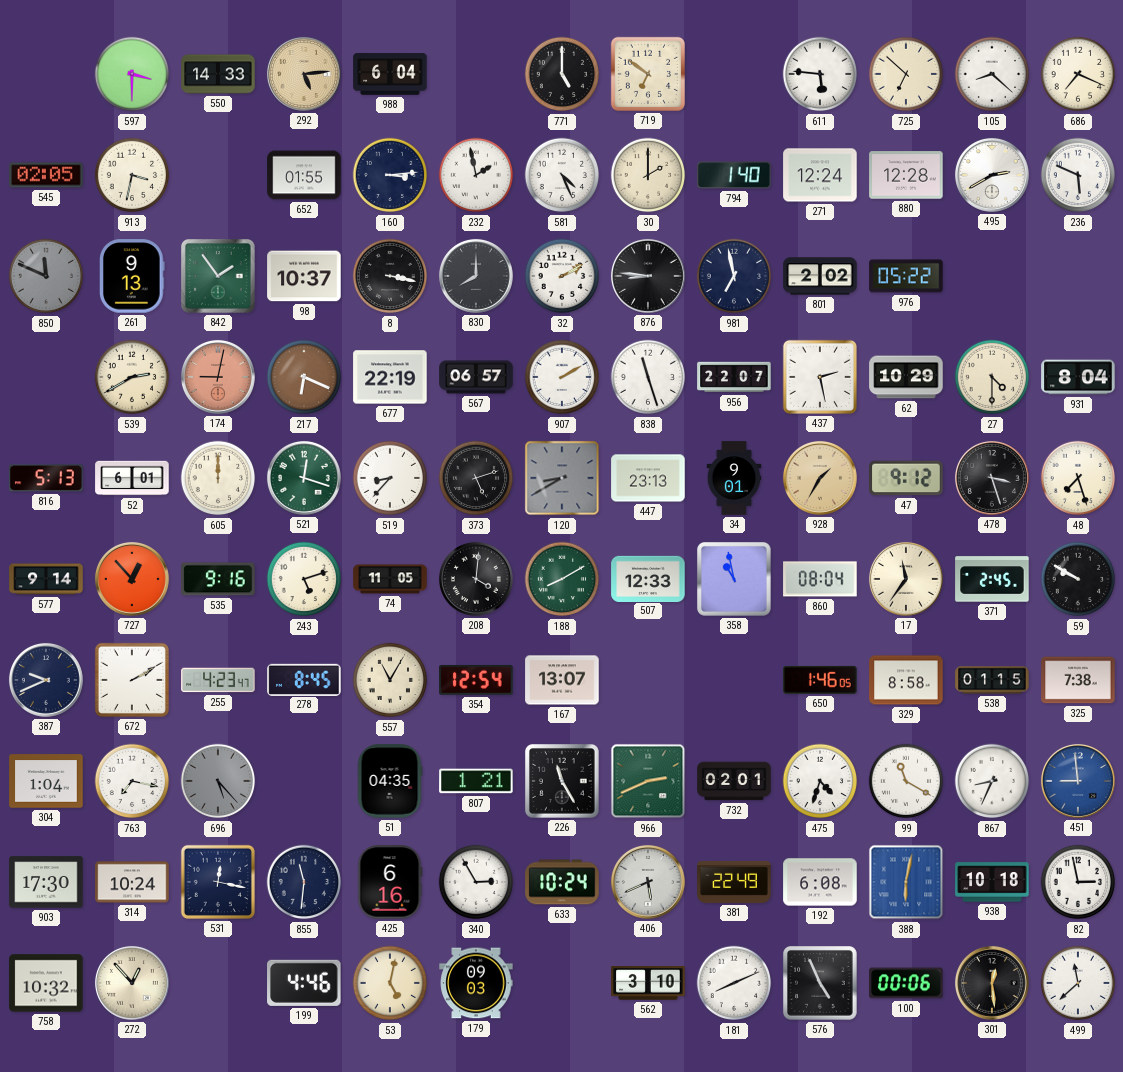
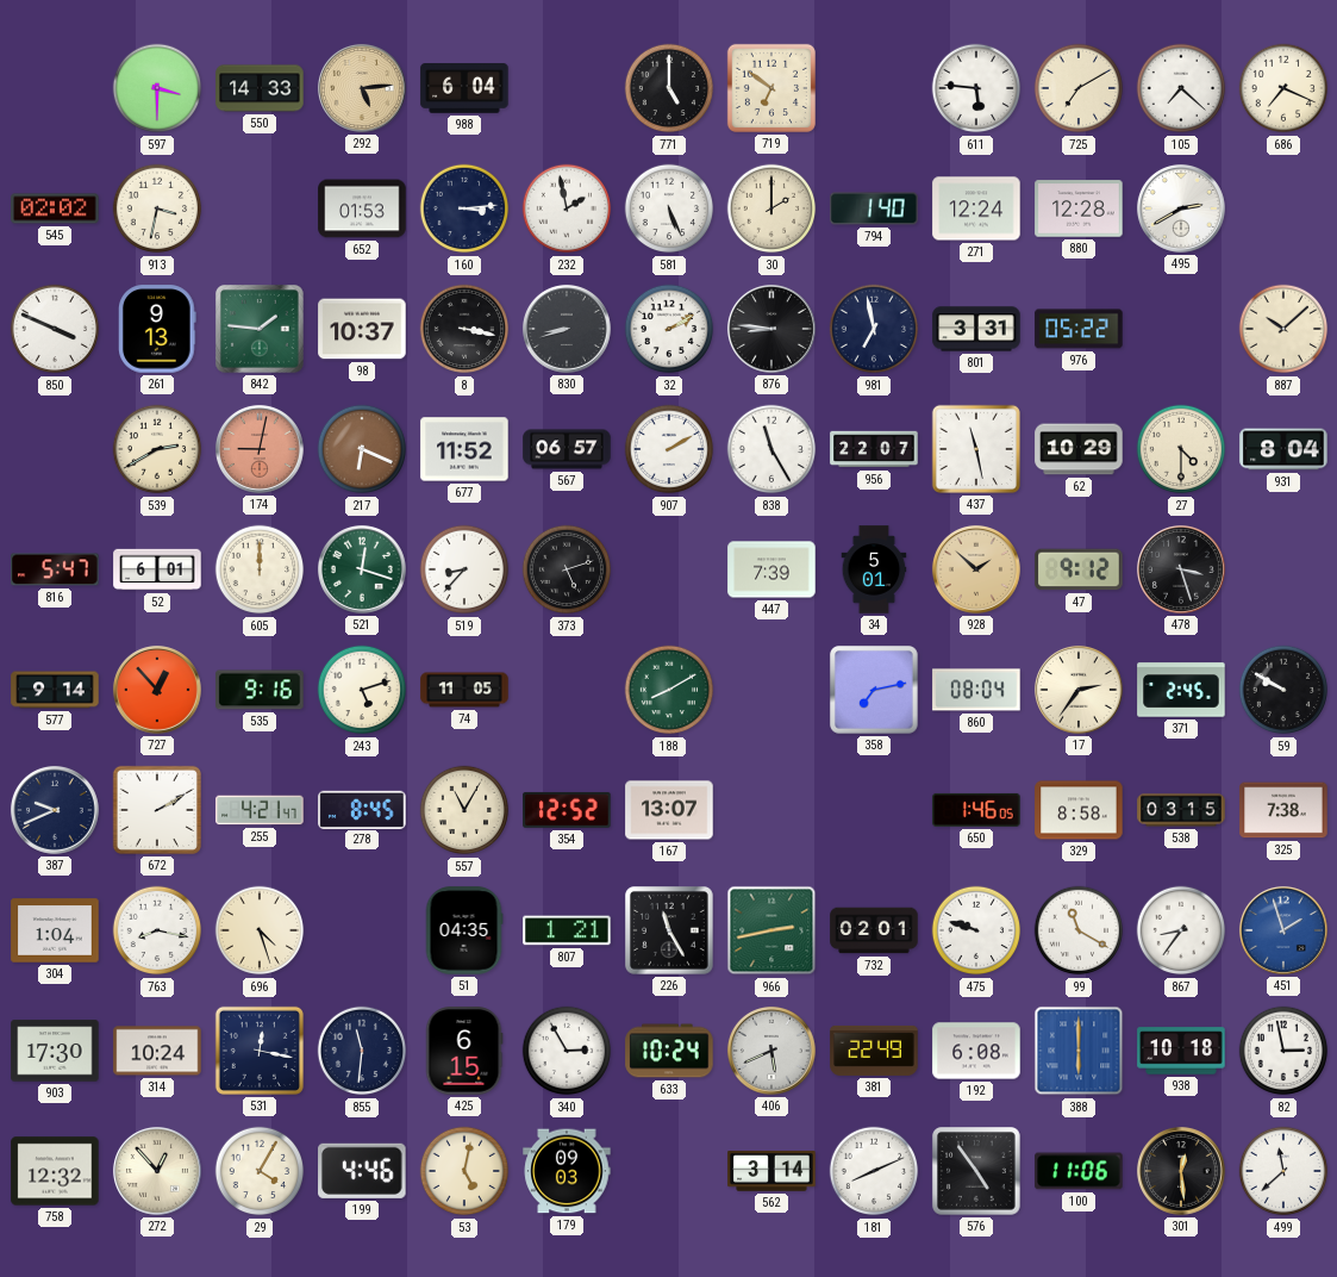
725: 6:52 -> 7:10 (1079, 88)
105: 8:22 -> 7:22 (1181, 88)
545: 02:05 -> 02:02 (55, 208)
652: 01:55 -> 01:53 (362, 208)
581: 4:26 -> 5:26 (669, 208)
236: 5:49 -> none (1078, 175)
850: 11:49 -> 3:49 (55, 329)
850 dial: grey -> white (55, 329)
842: 1:54 -> 1:46 (261, 330)
830: 8:00 -> 8:42 (567, 329)
801: 2:02 -> 3:31 (976, 329)
887: none -> 10:08 (1283, 329)
677: 22:19 -> 11:52 (464, 449)
838: 11:27 -> 11:25 (771, 449)
437: 2:28 -> 11:28 (976, 449)
816: 5:13 -> 5:47 (55, 569)
120: 8:40 -> none (562, 478)
447: 23:13 -> 7:39 (771, 569)
34: 9:01 -> 5:01 (874, 569)
928: 1:35 -> 1:52 (976, 569)
48: 7:27 -> none (1078, 478)
208: 4:01 -> none (476, 579)
507: 12:33 -> none (648, 578)
358: 10:58 -> 7:13 (875, 691)
17: 11:36 -> 2:36 (1079, 690)
255: 4:23 -> 4:21 (260, 810)
354: 12:54 -> 12:52 (567, 810)
538: 01:15 -> 03:15 (1181, 810)
763: 7:17 -> 8:17 (157, 930)
696: 5:23 -> 4:27 (260, 930)
696 dial: grey -> cream (260, 930)
966: 2:41 -> 2:43 (771, 930)
475: 4:33 -> 9:48 (976, 930)
867: 8:34 -> 8:36 (1181, 930)
451: 8:59 -> 1:57 (1283, 930)
425: 6:16 -> 6:15 (464, 1051)
388: 6:02 -> 6:00 (1079, 1051)
758: 10:32 -> 12:32 (55, 1171)
29: none -> 4:05 (260, 1171)
562: 3:10 -> 3:14 (771, 1171)
576: 4:56 -> 4:54 (977, 1172)
100: 00:06 -> 11:06 (1079, 1171)
